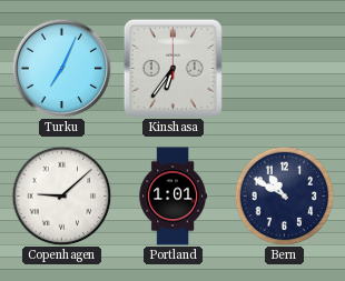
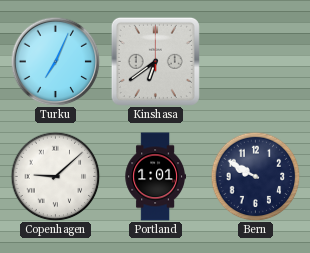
Kinshasa: 6:36 -> 6:39 (155, 61)
Bern: 10:50 -> 9:50 (255, 176)
